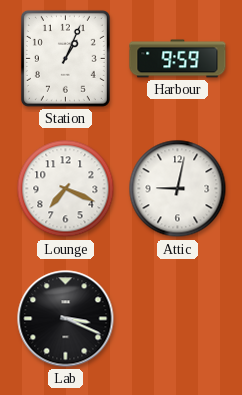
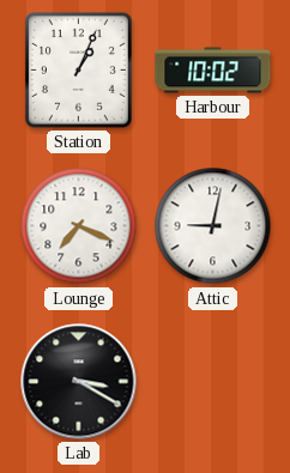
Harbour: 9:59 -> 10:02 (213, 71)
Lab: 3:19 -> 3:20 (79, 382)
